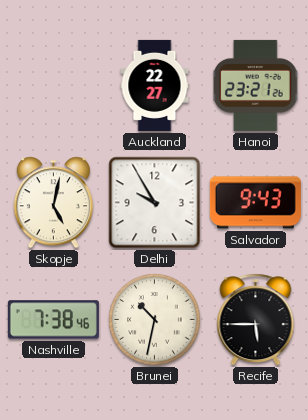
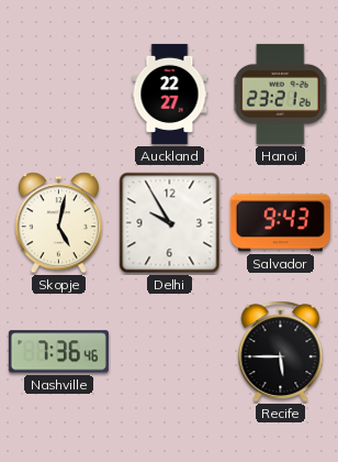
Nashville: 7:38 -> 7:36 (58, 352)
Brunei: 10:32 -> none (155, 320)
